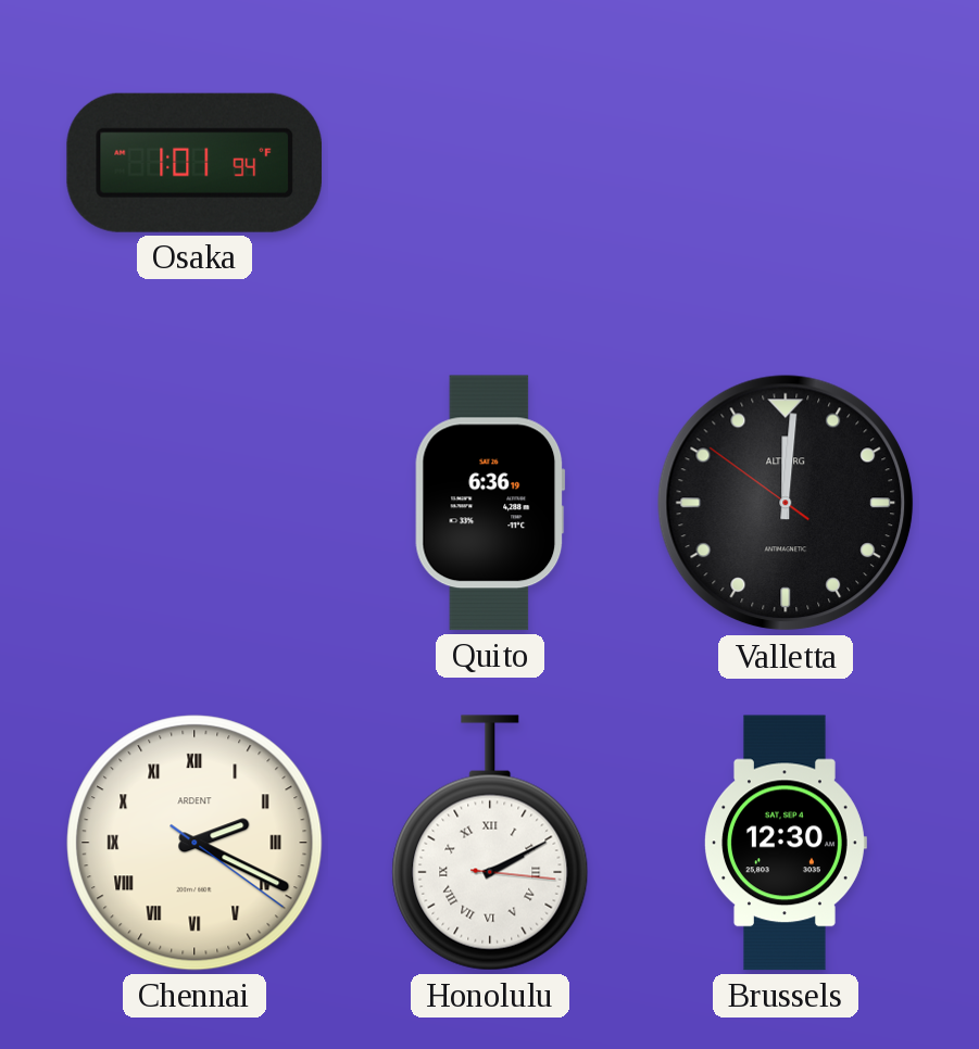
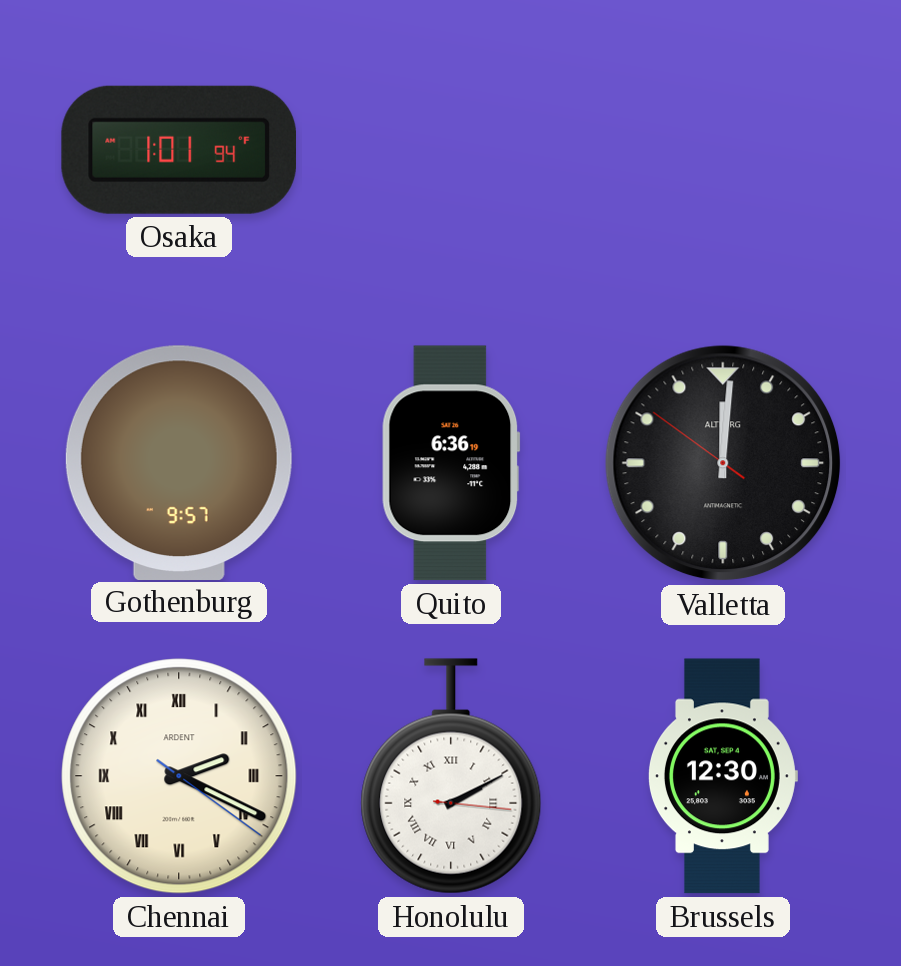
Gothenburg: none -> 9:57 (179, 462)
